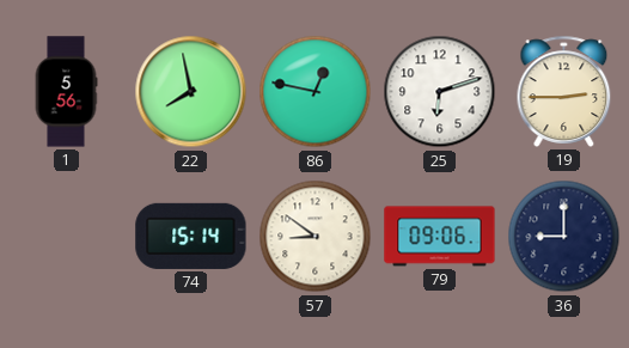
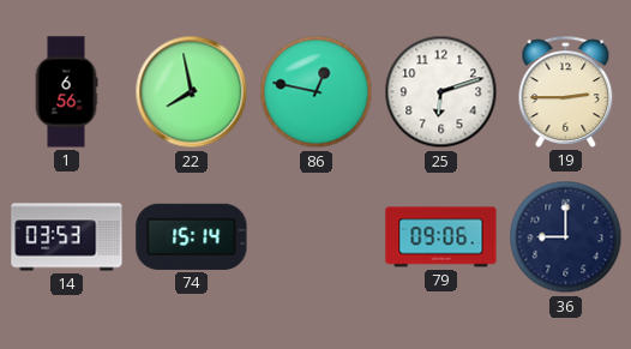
1: 5:56 -> 6:56 (66, 92)
14: none -> 03:53 (67, 237)
57: 8:51 -> none (316, 237)
